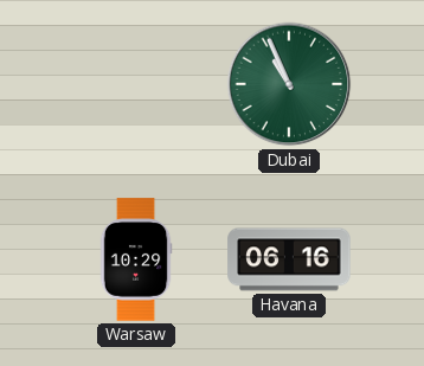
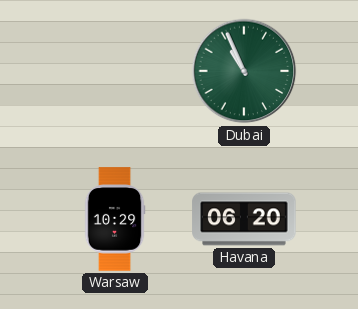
Havana: 06:16 -> 06:20 (244, 219)
